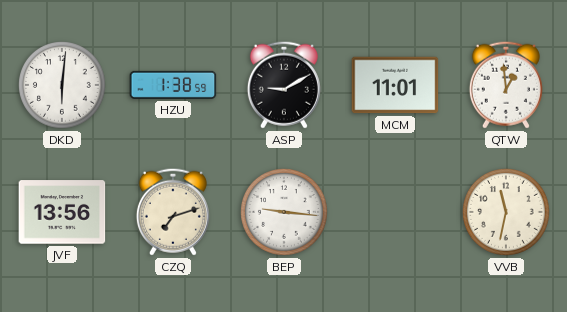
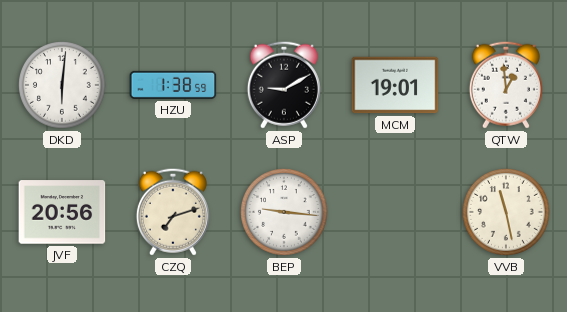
MCM: 11:01 -> 19:01 (395, 85)
JVF: 13:56 -> 20:56 (62, 212)
VVB: 11:32 -> 11:28 (507, 213)
